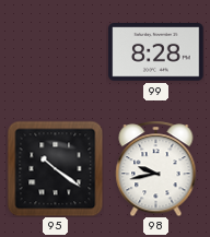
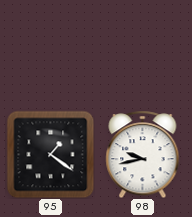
99: 8:28 -> none (156, 52)
95: 10:21 -> 1:21 (50, 154)
